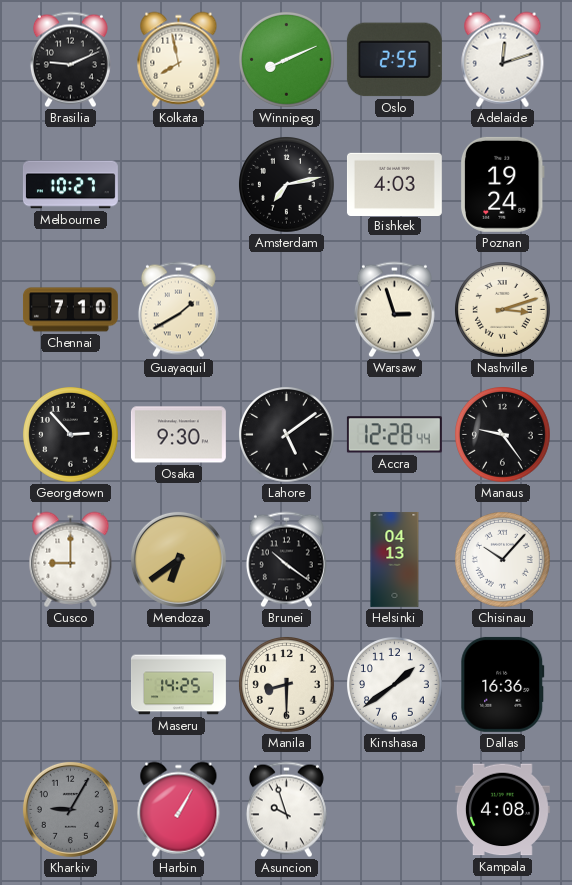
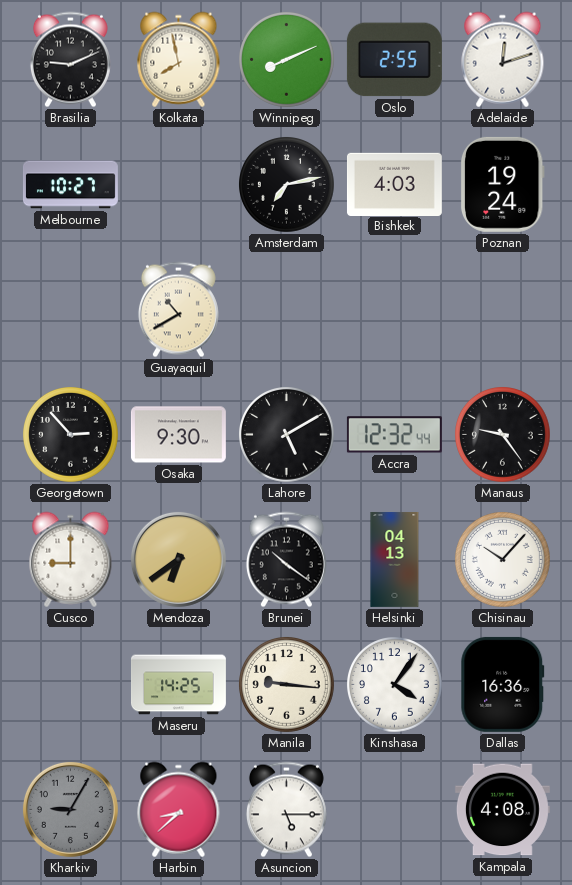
Chennai: 7:10 -> none (70, 310)
Guayaquil: 1:40 -> 10:40 (178, 310)
Warsaw: 2:57 -> none (394, 310)
Nashville: 3:12 -> none (503, 310)
Lahore: 5:09 -> 5:10 (287, 435)
Accra: 12:28 -> 12:32 (394, 435)
Manila: 8:30 -> 9:16 (287, 685)
Kinshasa: 1:39 -> 4:06 (395, 685)
Harbin: 1:05 -> 8:38 (179, 810)
Asuncion: 9:57 -> 5:15 (286, 810)
